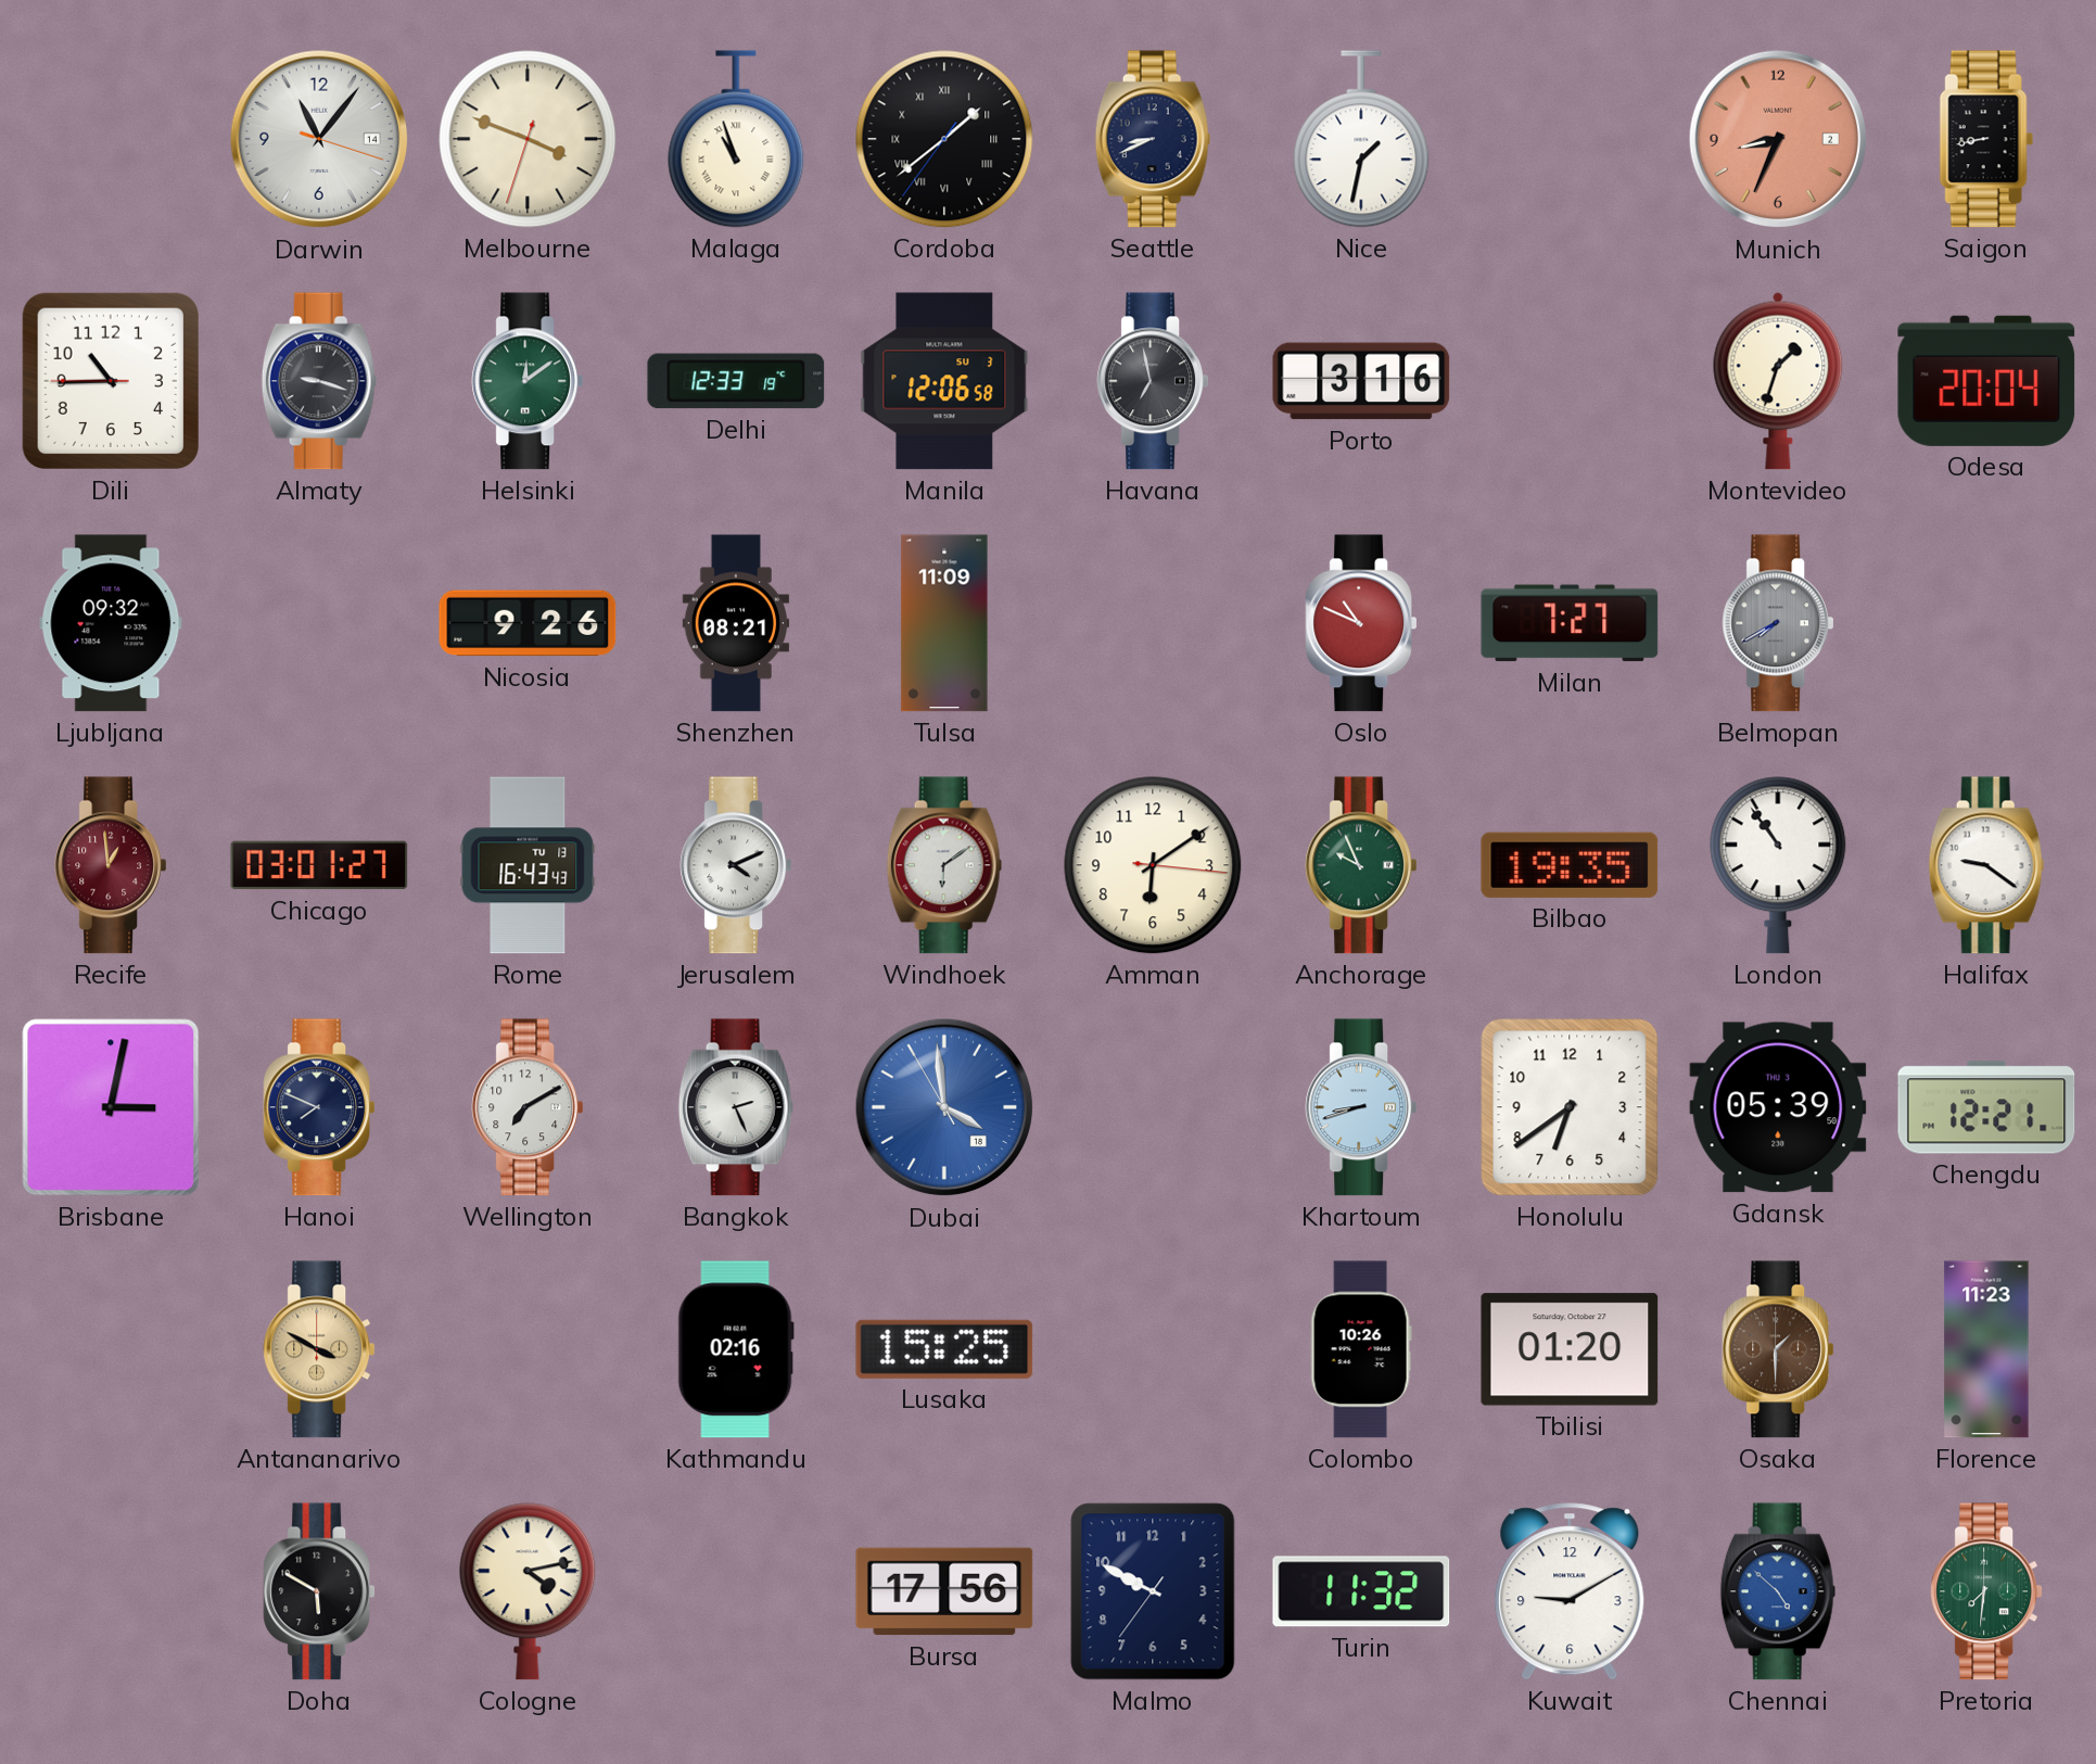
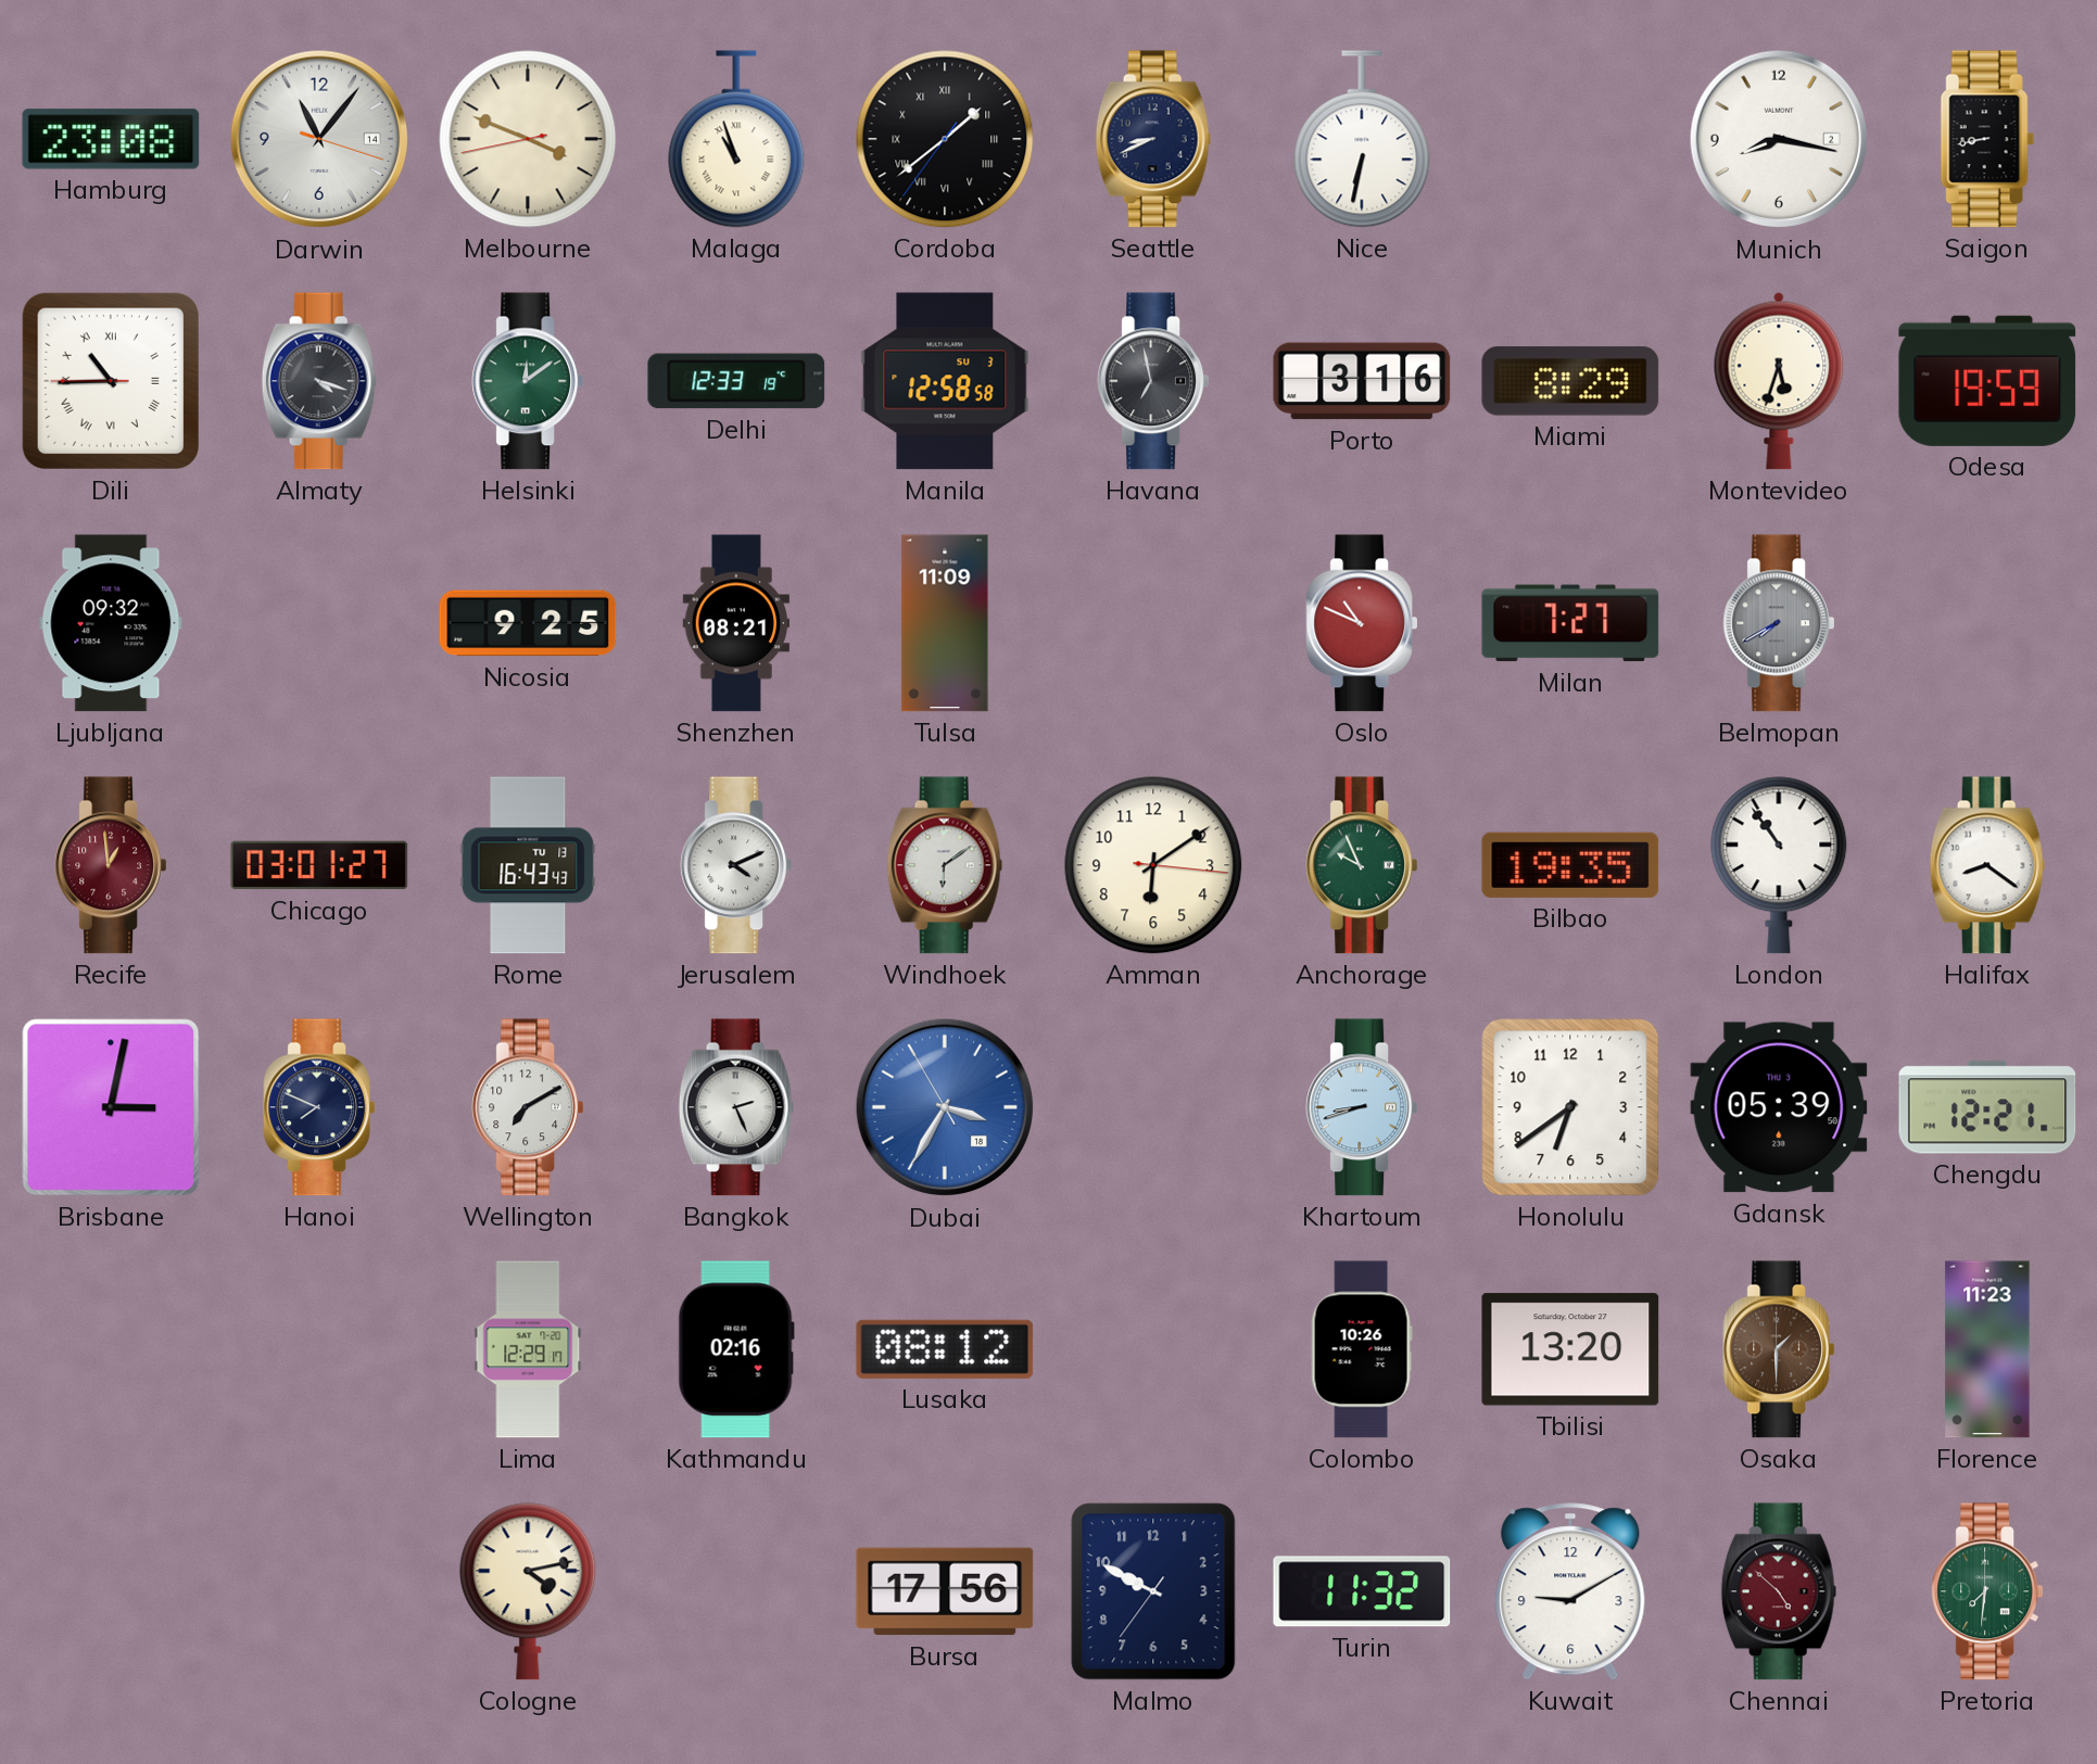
Hamburg: none -> 23:08 (111, 139)
Melbourne: 3:48:33 -> 3:48:43 (528, 139)
Nice: 1:32 -> 6:32 (1362, 139)
Munich: 8:34 -> 8:17 (1779, 139)
Munich dial: salmon -> white (1779, 139)
Dili numerals: Arabic -> Roman (111, 381)
Almaty: 9:18 -> 4:18 (319, 381)
Manila: 12:06 -> 12:58 (945, 381)
Miami: none -> 8:29 (1570, 381)
Montevideo: 1:33 -> 5:33 (1779, 381)
Odesa: 20:04 -> 19:59 (1987, 381)
Nicosia: 9:26 -> 9:25 (528, 623)
Halifax: 9:21 -> 8:21 (1987, 865)
Dubai: 3:58 -> 3:34 (945, 1107)
Antananarivo: 3:50 -> none (318, 1349)
Lima: none -> 12:29 (528, 1349)
Lusaka: 15:25 -> 08:12 (945, 1349)
Tbilisi: 01:20 -> 13:20 (1570, 1349)
Doha: 5:50 -> none (318, 1591)
Chennai dial: blue -> burgundy (1779, 1591)
